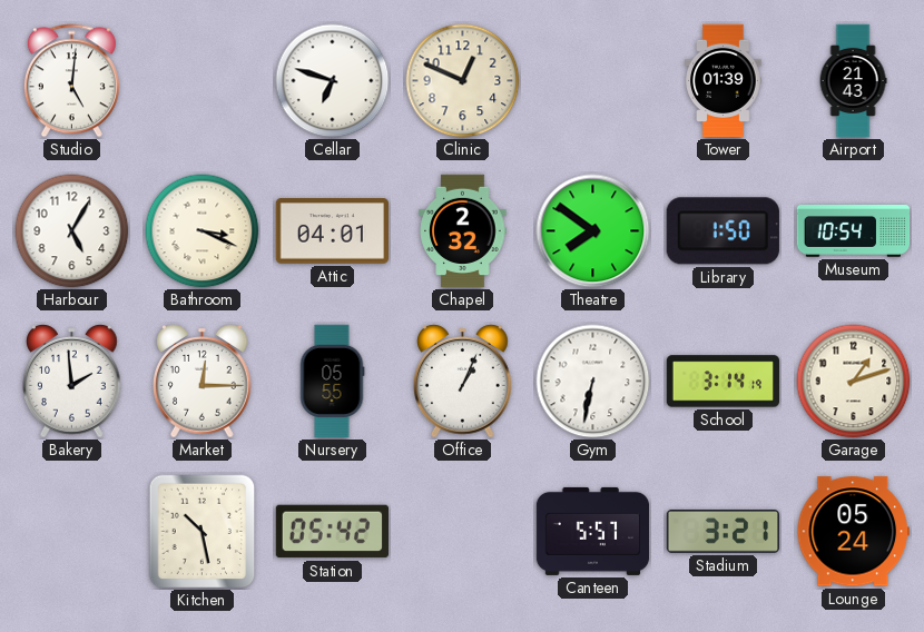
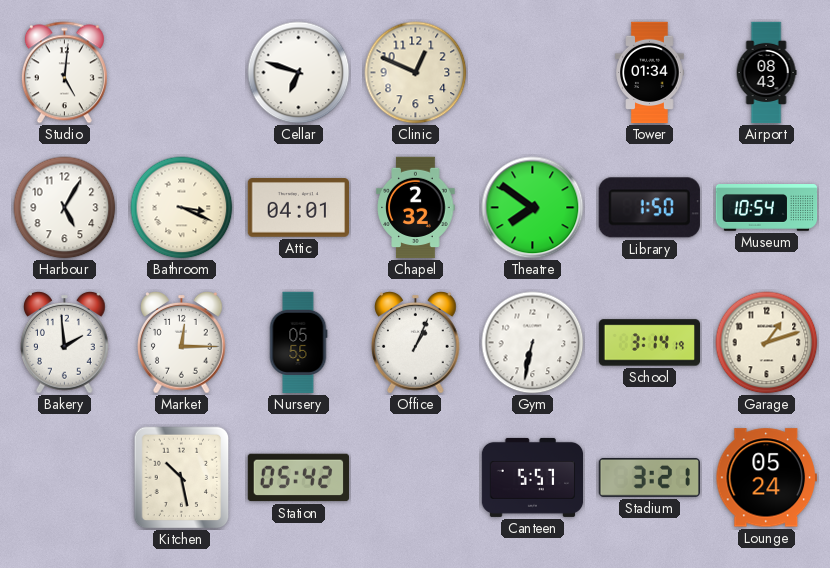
Tower: 01:39 -> 01:34 (650, 73)
Airport: 21:43 -> 08:43 (766, 73)
